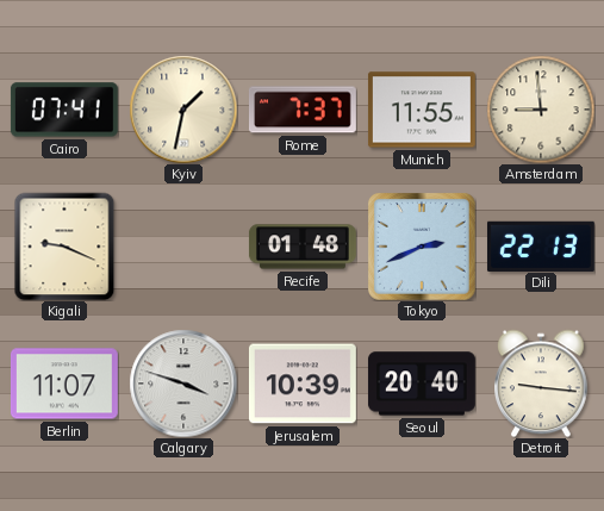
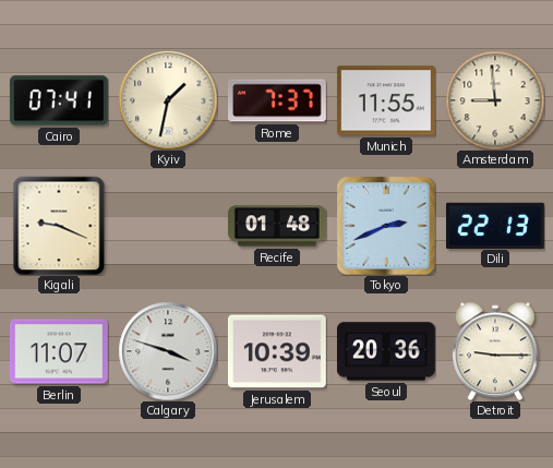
Seoul: 20:40 -> 20:36 (386, 351)
Detroit: 9:16 -> 9:15 (496, 351)
